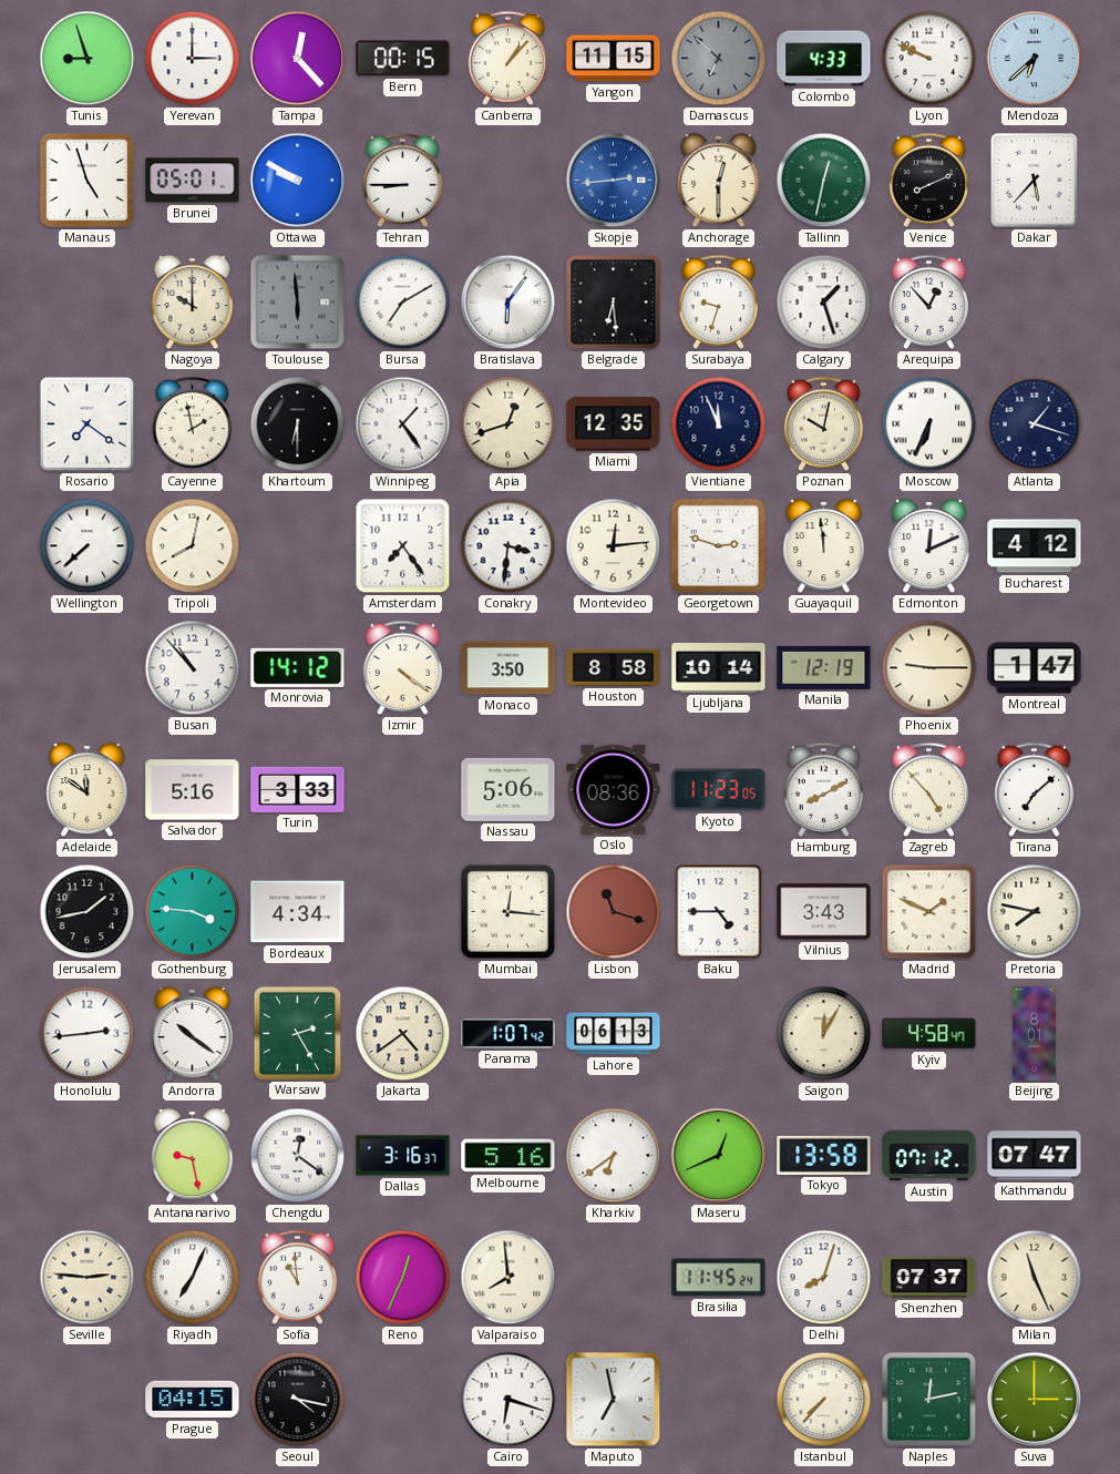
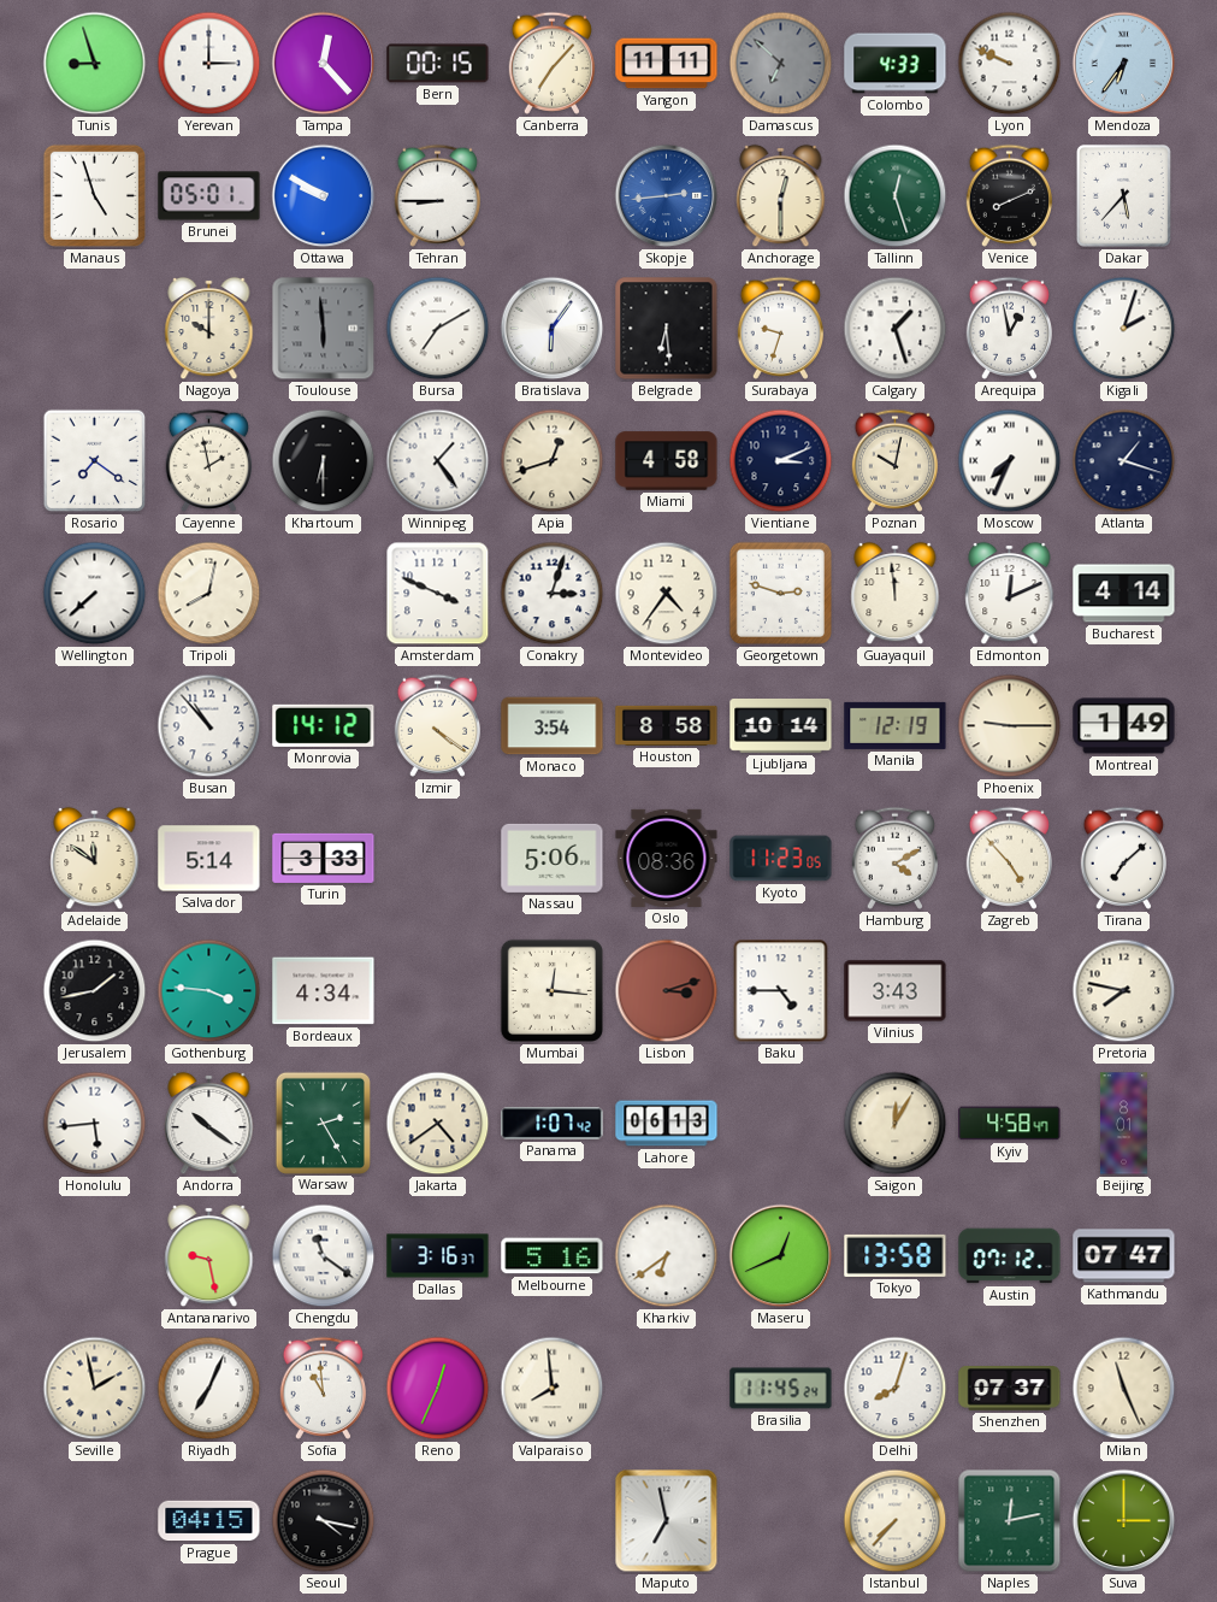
Canberra: 1:07 -> 7:07 (551, 63)
Yangon: 11:15 -> 11:11 (667, 64)
Mendoza: 6:38 -> 6:36 (1124, 64)
Tallinn: 12:32 -> 12:27 (896, 196)
Arequipa: 12:53 -> 12:58 (1009, 328)
Kigali: none -> 2:03 (1124, 329)
Miami: 12:35 -> 4:58 (667, 461)
Vientiane: 11:56 -> 3:11 (781, 461)
Moscow: 6:34 -> 7:34 (1010, 461)
Amsterdam: 7:24 -> 3:49 (438, 594)
Conakry: 3:31 -> 3:03 (553, 594)
Montevideo: 12:14 -> 4:36 (667, 594)
Bucharest: 4:12 -> 4:14 (1124, 594)
Monaco: 3:50 -> 3:54 (553, 726)
Montreal: 1:47 -> 1:49 (1124, 726)
Salvador: 5:16 -> 5:14 (209, 859)
Hamburg: 8:10 -> 4:10 (894, 858)
Lisbon: 11:18 -> 3:12 (667, 991)
Madrid: 1:49 -> none (929, 912)
Honolulu: 2:44 -> 5:44 (95, 1124)
Chengdu: 12:21 -> 11:21 (324, 1256)
Seville: 2:46 -> 1:58 (95, 1389)
Cairo: 6:18 -> none (508, 1400)
